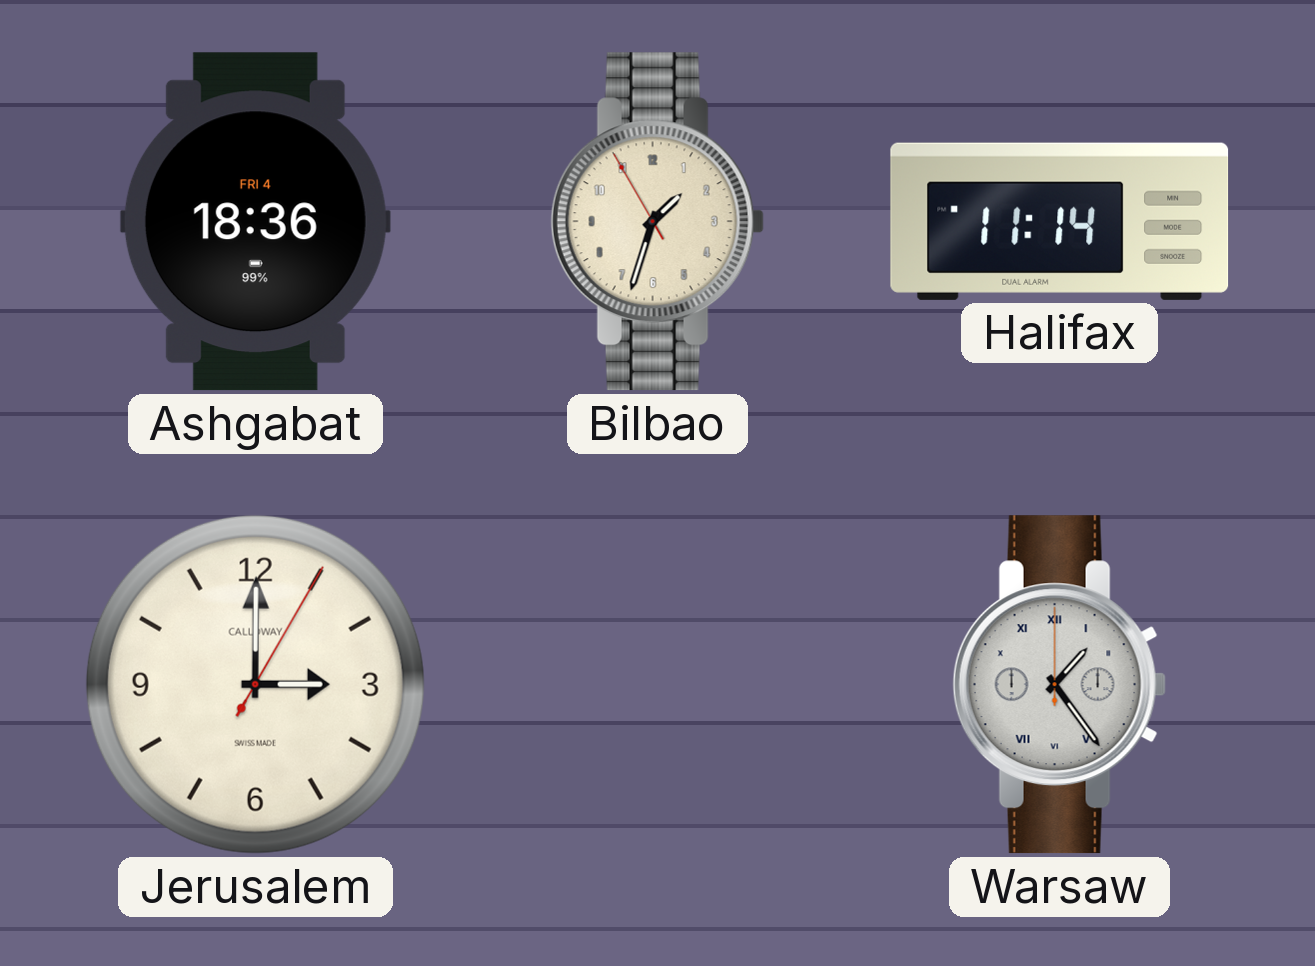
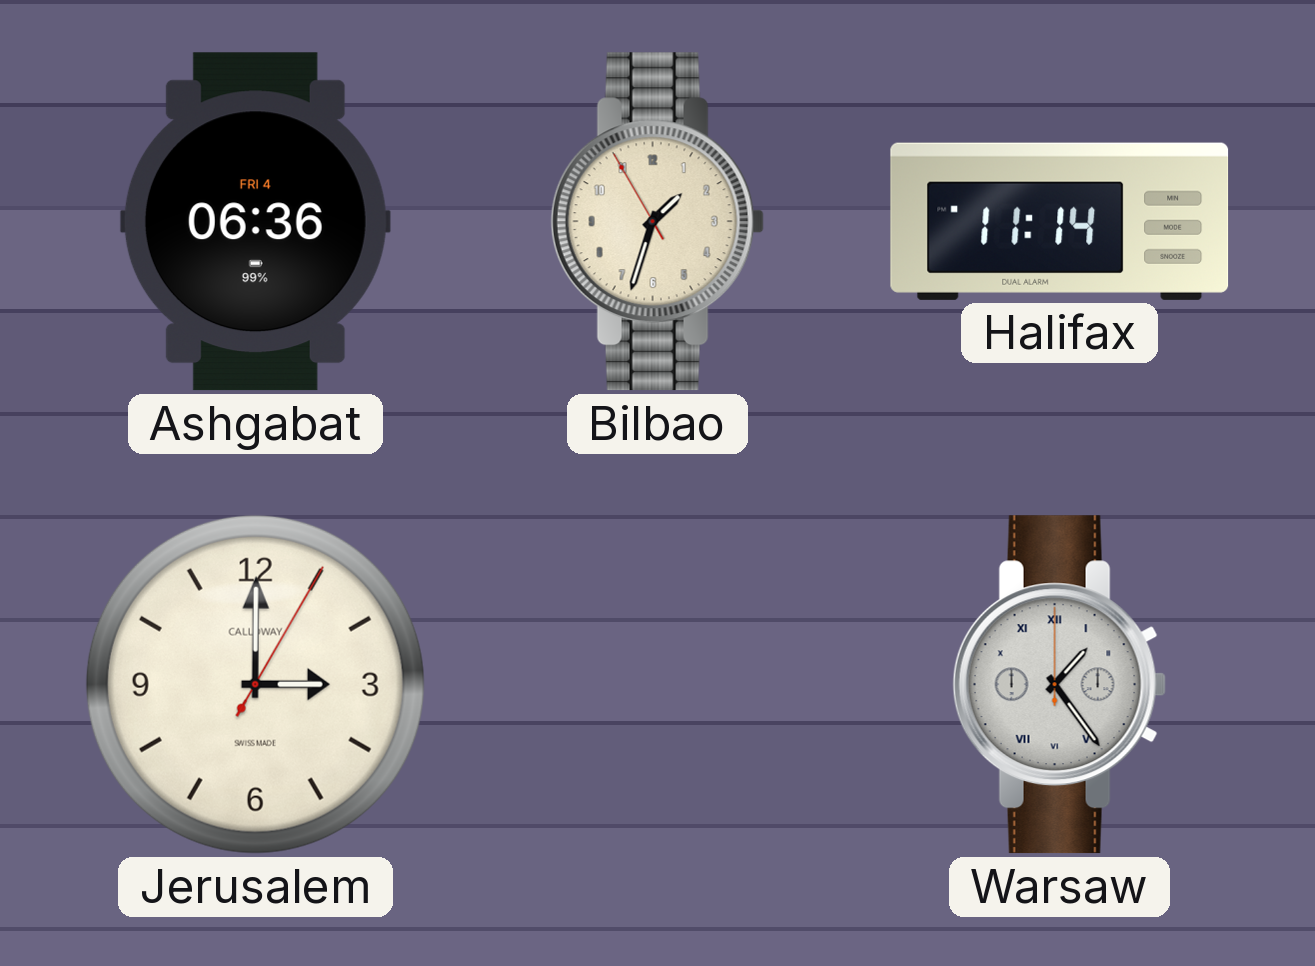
Ashgabat: 18:36 -> 06:36 (255, 222)
